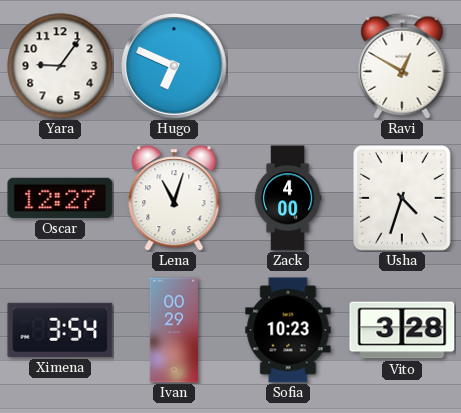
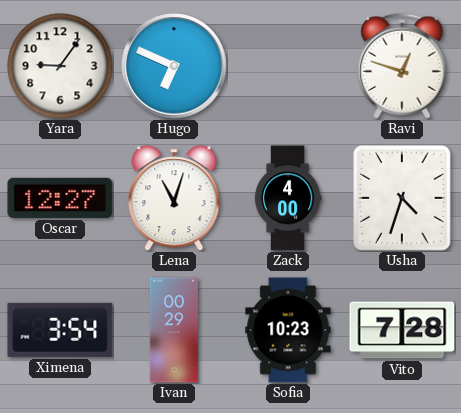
Ravi: 12:50 -> 12:48 (402, 66)
Vito: 3:28 -> 7:28 (402, 330)
